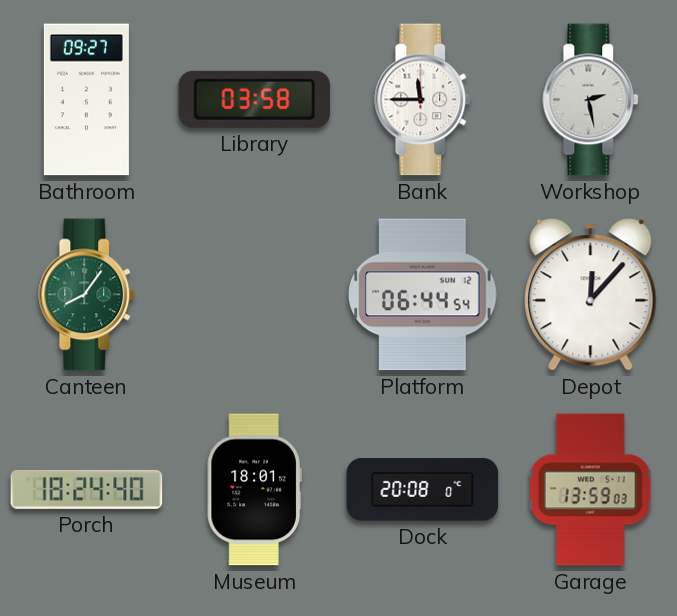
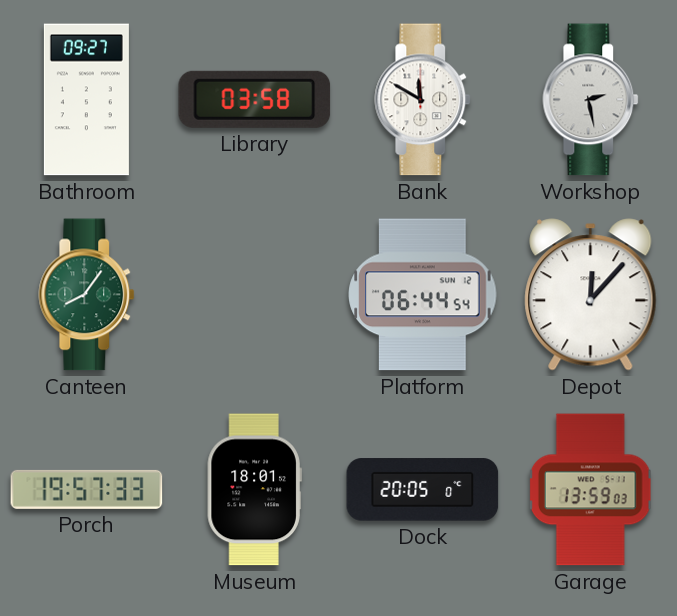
Bank: 11:45 -> 11:50 (423, 100)
Porch: 18:24 -> 19:57 (87, 489)
Dock: 20:08 -> 20:05 (423, 490)
